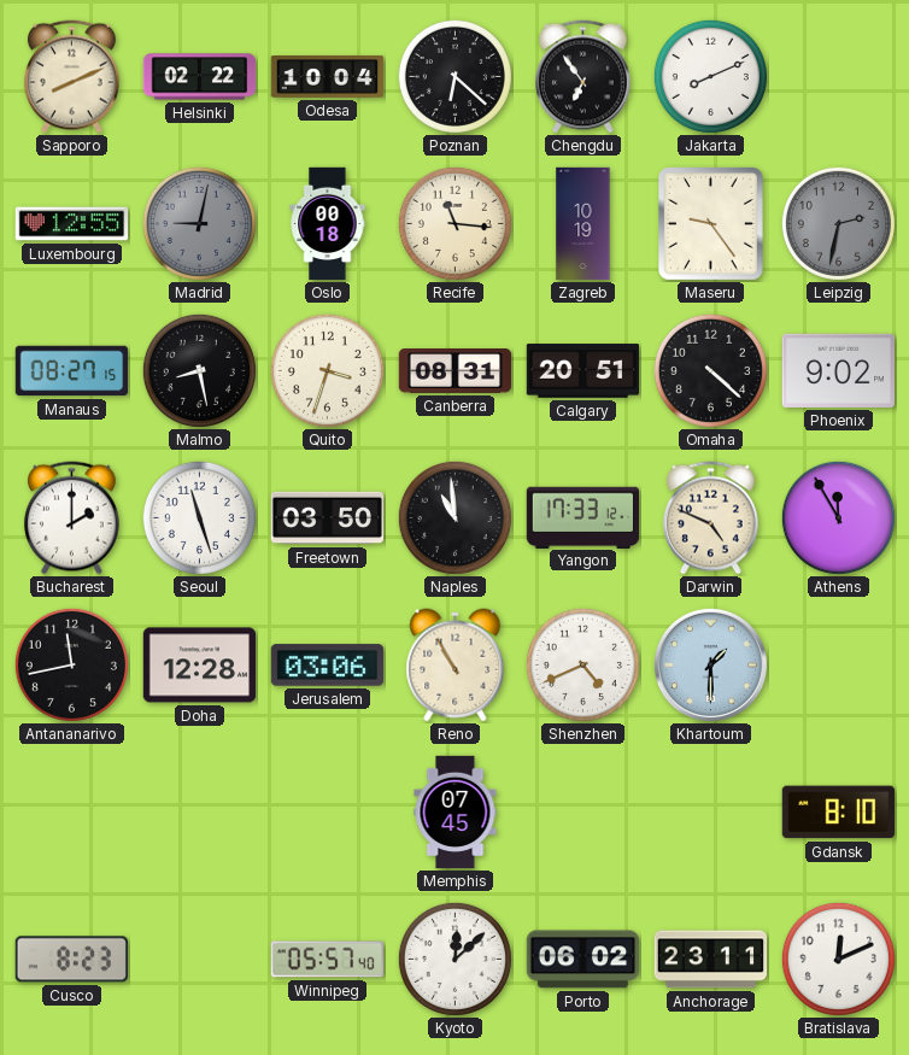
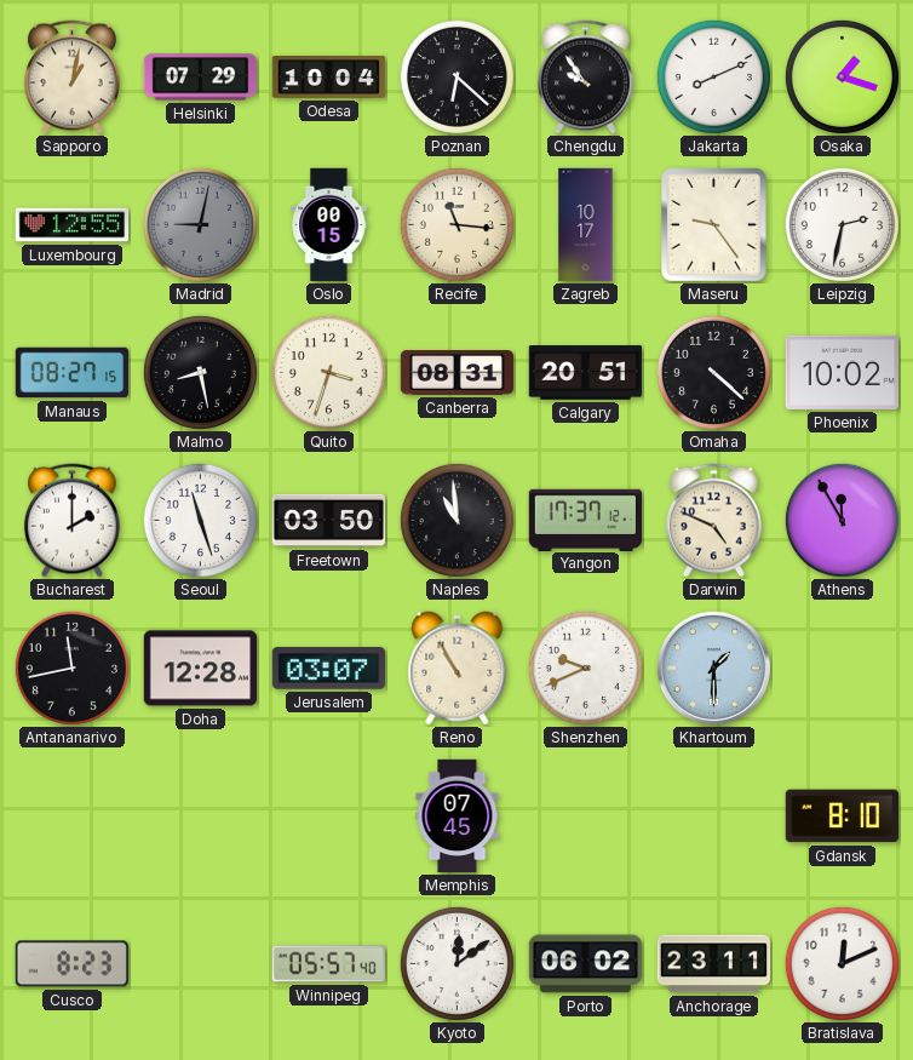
Sapporo: 8:11 -> 1:02 (71, 78)
Helsinki: 02:22 -> 07:29 (201, 78)
Chengdu: 6:54 -> 9:54 (585, 78)
Osaka: none -> 1:18 (842, 76)
Oslo: 00:18 -> 00:15 (329, 225)
Zagreb: 10:19 -> 10:17 (586, 225)
Leipzig dial: grey -> white (842, 224)
Phoenix: 9:02 -> 10:02 (842, 372)
Yangon: 17:33 -> 17:37 (586, 520)
Jerusalem: 03:06 -> 03:07 (329, 669)
Shenzhen: 4:41 -> 9:41 (585, 667)
Kyoto: 12:08 -> 12:09 (456, 963)
